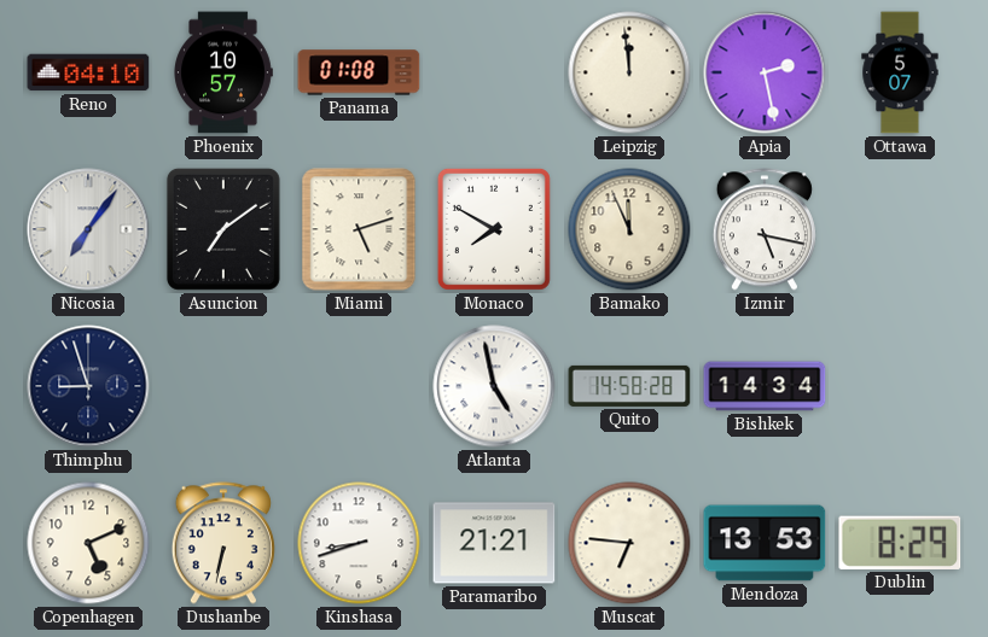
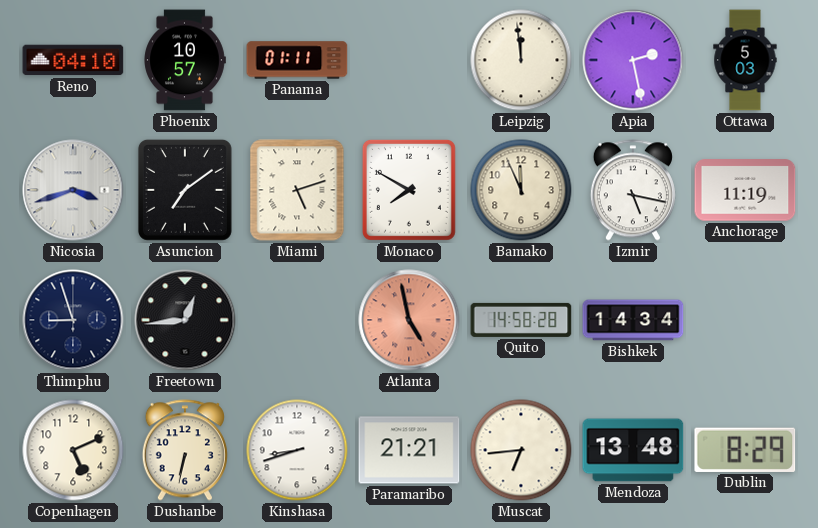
Panama: 01:08 -> 01:11 (297, 60)
Ottawa: 5:07 -> 5:03 (745, 60)
Nicosia: 7:06 -> 3:42 (73, 190)
Anchorage: none -> 11:19 (745, 190)
Freetown: none -> 12:44 (185, 320)
Atlanta dial: white -> salmon (409, 320)
Muscat: 6:46 -> 6:44 (521, 450)
Mendoza: 13:53 -> 13:48 (633, 450)
